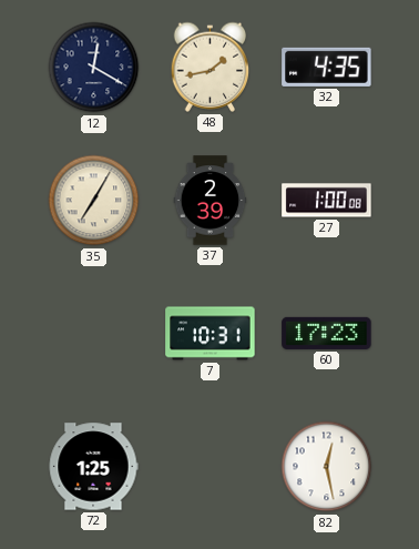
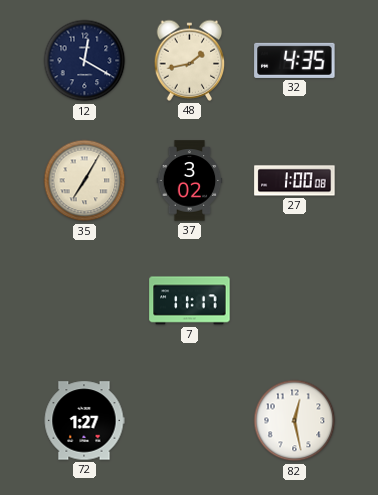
37: 2:39 -> 3:02 (190, 181)
7: 10:31 -> 11:17 (190, 301)
60: 17:23 -> none (327, 333)
72: 1:25 -> 1:27 (84, 421)
